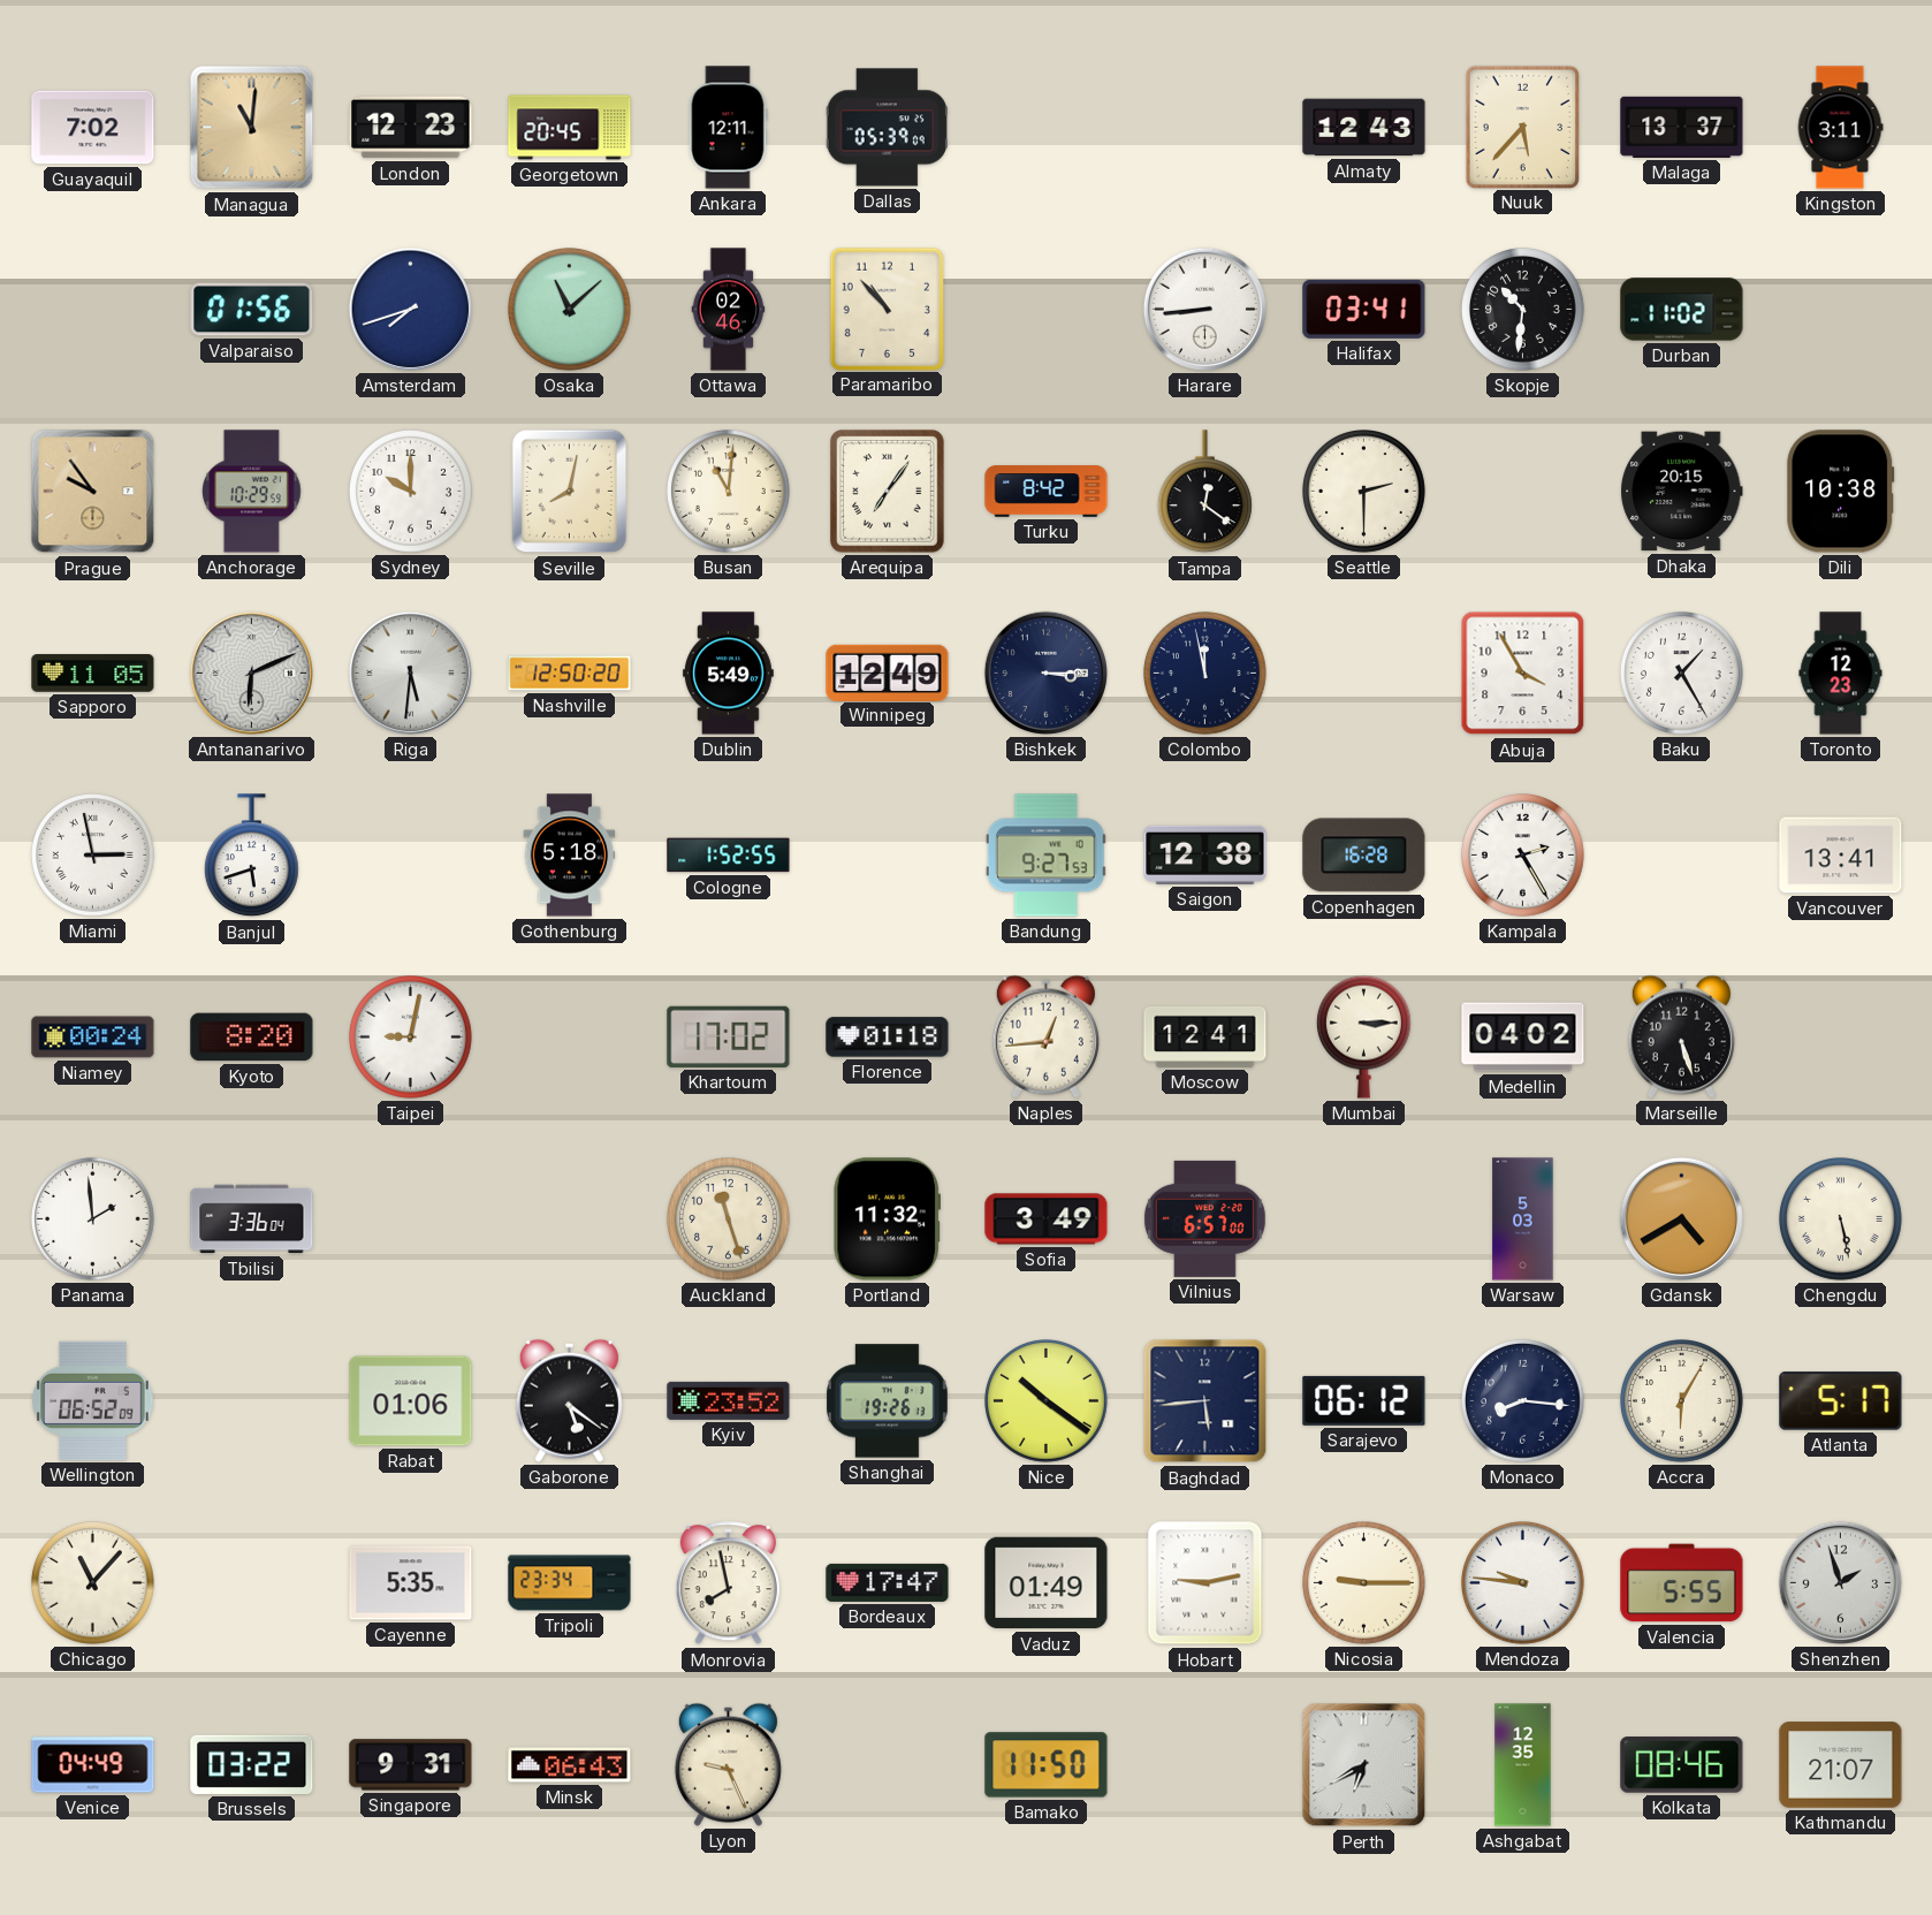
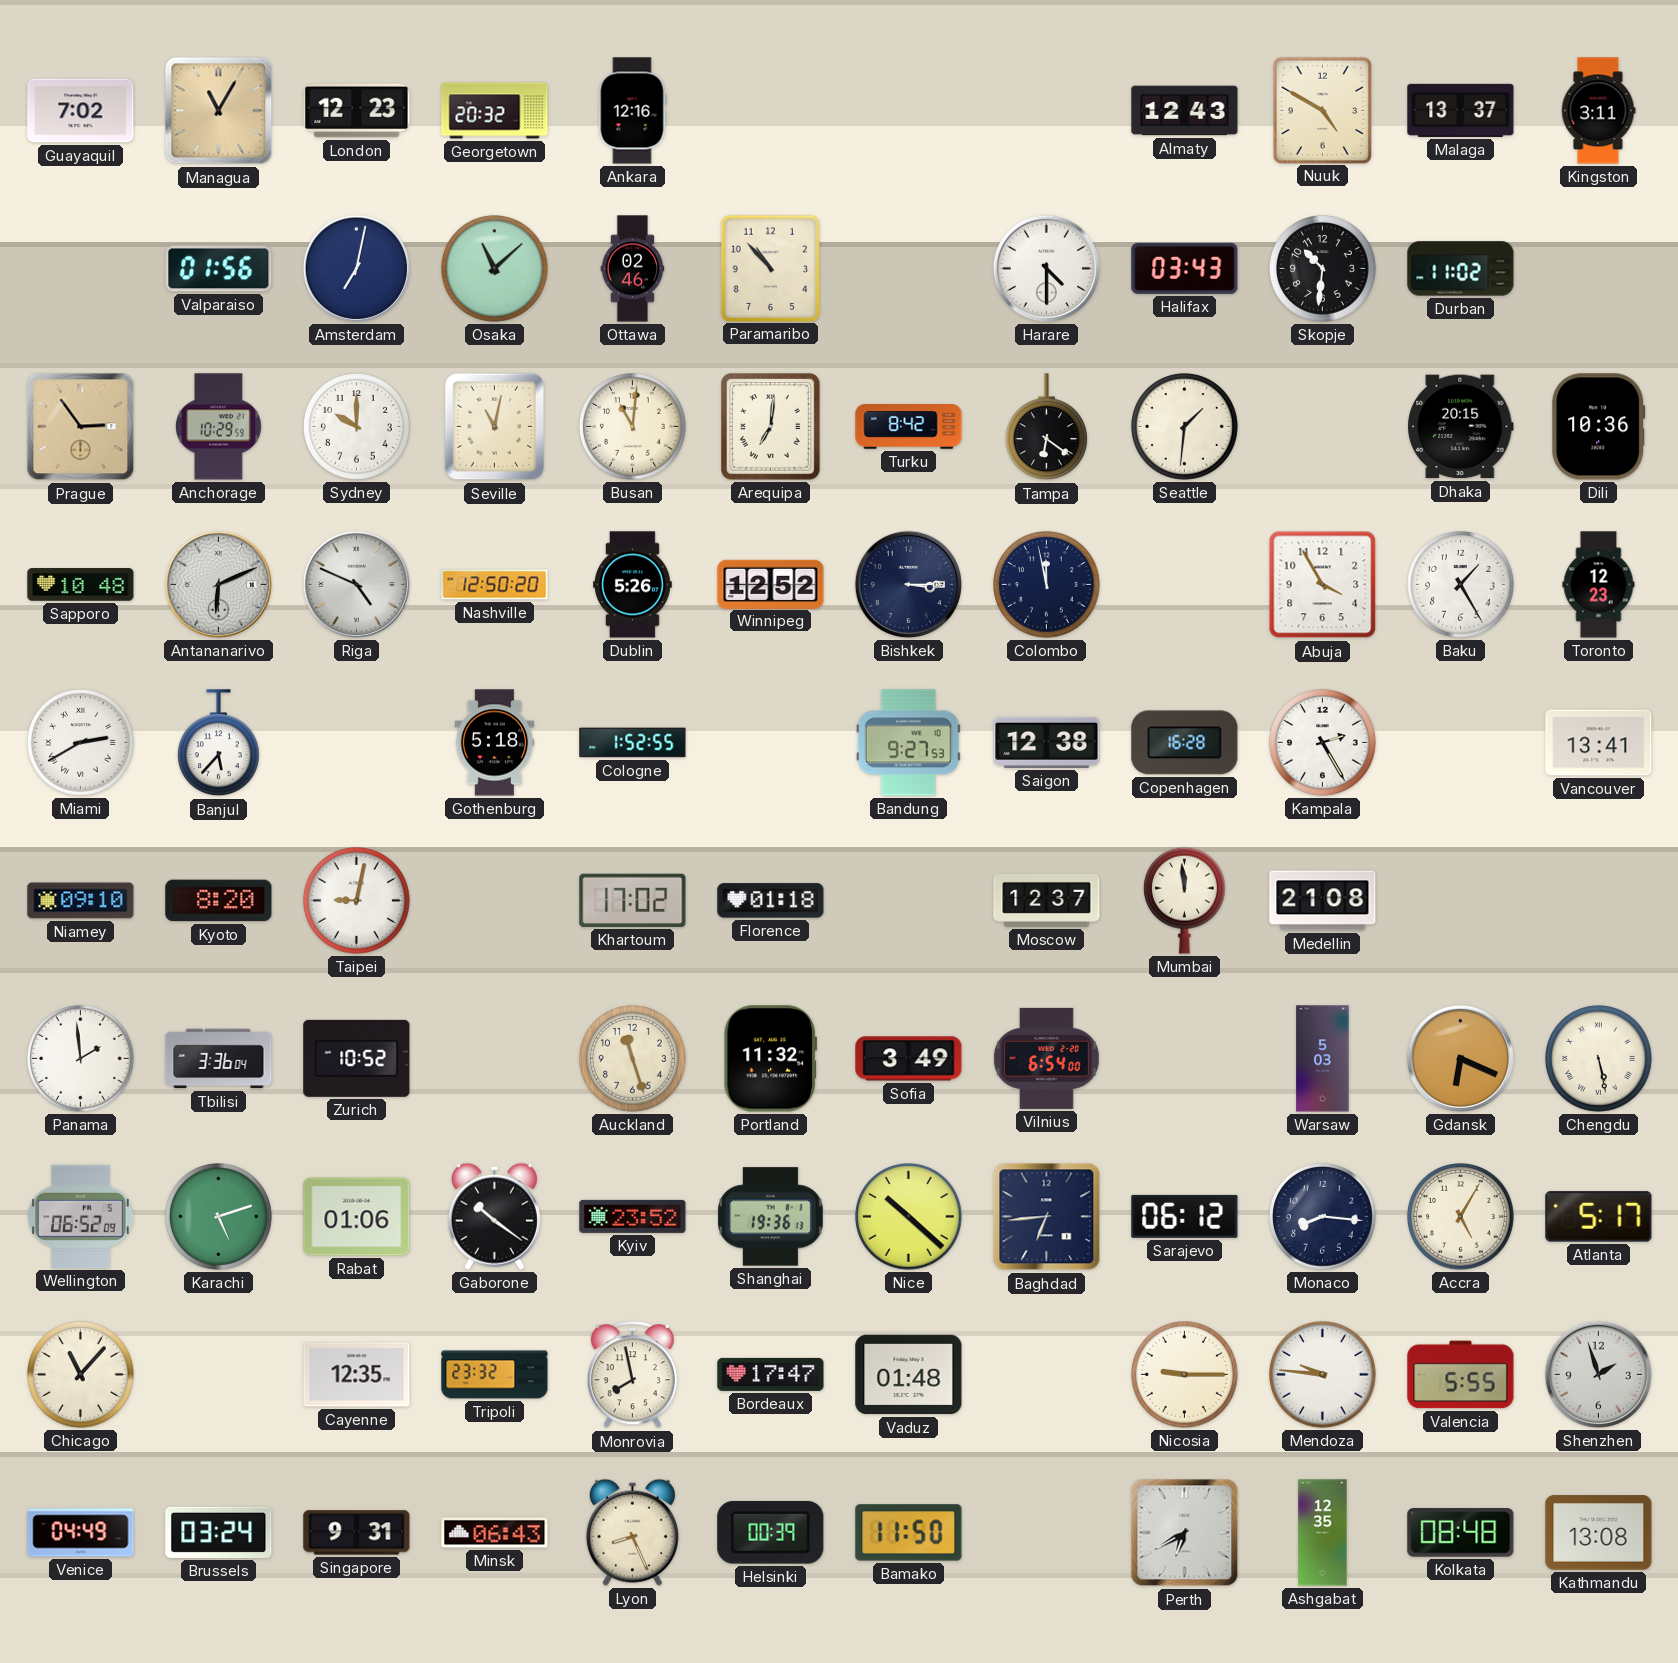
Managua: 11:01 -> 11:05 (219, 111)
Georgetown: 20:45 -> 20:32 (495, 111)
Ankara: 12:11 -> 12:16 (632, 111)
Dallas: 05:39 -> none (887, 128)
Nuuk: 5:37 -> 4:50 (1322, 110)
Amsterdam: 7:42 -> 7:02 (356, 268)
Harare: 8:44 -> 4:30 (1046, 268)
Halifax: 03:41 -> 03:43 (1185, 268)
Prague: 9:54 -> 2:54 (81, 427)
Seville: 8:02 -> 11:02 (495, 427)
Arequipa: 7:06 -> 7:01 (771, 427)
Tampa: 12:21 -> 6:21 (1046, 427)
Seattle: 2:30 -> 1:31 (1185, 427)
Dili: 10:38 -> 10:36 (1599, 427)
Sapporo: 11:05 -> 10:48 (81, 585)
Riga: 5:31 -> 4:49 (356, 584)
Dublin: 5:49 -> 5:26 (632, 585)
Winnipeg: 12:49 -> 12:52 (771, 584)
Miami: 2:58 -> 2:40 (81, 743)
Banjul: 5:42 -> 5:37 (218, 743)
Niamey: 00:24 -> 09:10 (81, 901)
Naples: 12:44 -> none (1045, 1036)
Moscow: 12:41 -> 12:37 (1047, 900)
Mumbai: 3:15 -> 11:59 (1184, 900)
Medellin: 04:02 -> 21:08 (1323, 901)
Marseille: 5:27 -> none (1681, 1036)
Zurich: none -> 10:52 (357, 1058)
Vilnius: 6:57 -> 6:54 (1046, 1058)
Gdansk: 4:40 -> 6:19 (1460, 1058)
Karachi: none -> 5:12 (219, 1217)
Gaborone: 5:21 -> 10:21 (494, 1216)
Shanghai: 19:26 -> 19:36 (771, 1217)
Nice: 10:21 -> 10:22 (909, 1217)
Baghdad: 5:44 -> 6:44 (1047, 1217)
Accra: 6:05 -> 5:05 (1461, 1217)
Cayenne: 5:35 -> 12:35 (357, 1375)
Tripoli: 23:34 -> 23:32 (495, 1375)
Vaduz: 01:49 -> 01:48 (909, 1375)
Hobart: 9:13 -> none (1205, 1583)
Brussels: 03:22 -> 03:24 (219, 1532)
Lyon: 9:26 -> 8:26 (632, 1532)
Helsinki: none -> 00:39 (771, 1533)
Kolkata: 08:46 -> 08:48 (1461, 1533)
Kathmandu: 21:07 -> 13:08 (1599, 1533)
